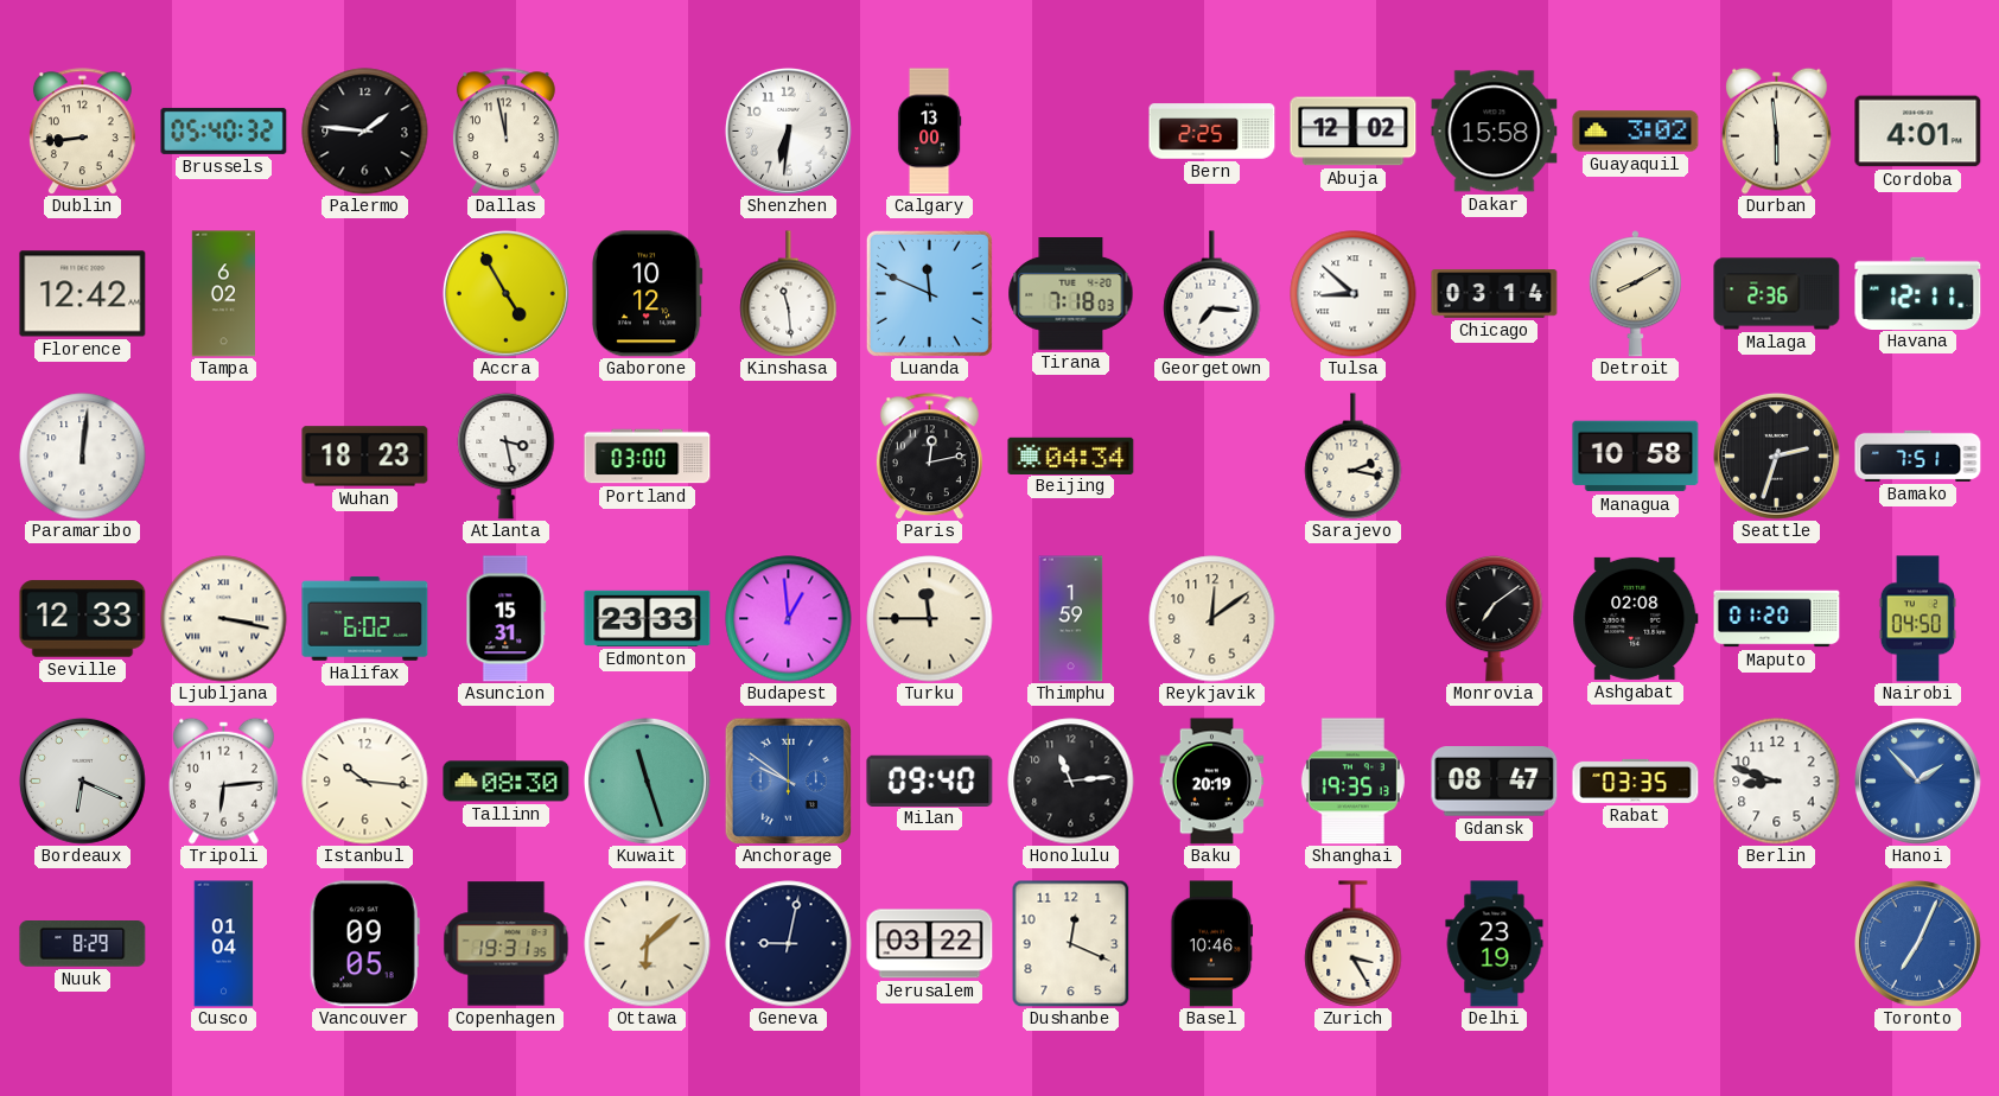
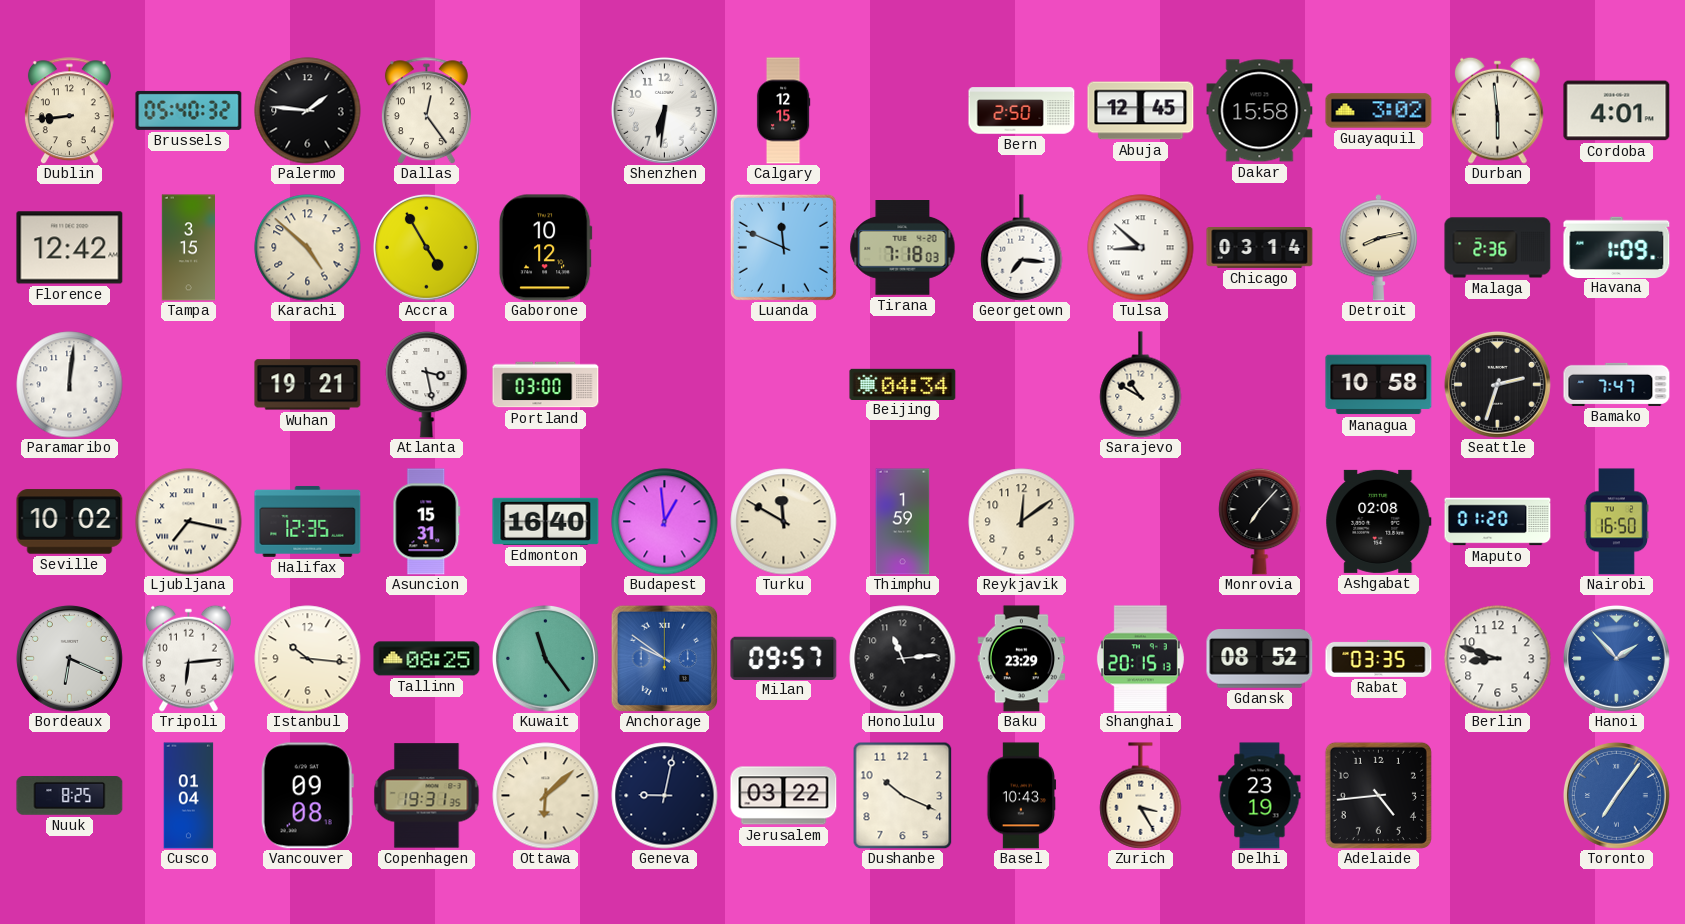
Dallas: 11:58 -> 12:24 (426, 111)
Calgary: 13:00 -> 12:15 (783, 111)
Bern: 2:25 -> 2:50 (1022, 111)
Abuja: 12:02 -> 12:45 (1141, 111)
Tampa: 6:02 -> 3:15 (188, 248)
Karachi: none -> 4:52 (308, 248)
Kinshasa: 11:29 -> none (789, 294)
Detroit: 8:10 -> 8:13 (1378, 248)
Havana: 12:11 -> 1:09 (1617, 247)
Wuhan: 18:23 -> 19:21 (308, 385)
Paris: 12:13 -> none (929, 457)
Sarajevo: 2:17 -> 10:50 (1141, 385)
Bamako: 7:51 -> 7:47 (1617, 384)
Seville: 12:33 -> 10:02 (70, 522)
Ljubljana: 3:17 -> 7:17 (189, 522)
Halifax: 6:02 -> 12:35 (308, 521)
Edmonton: 23:33 -> 16:40 (546, 521)
Turku: 11:45 -> 11:50 (784, 522)
Monrovia: 7:09 -> 7:07 (1260, 521)
Nairobi: 04:50 -> 16:50 (1617, 522)
Tallinn: 08:30 -> 08:25 (427, 659)
Kuwait: 11:27 -> 11:24 (545, 658)
Milan: 09:40 -> 09:57 (784, 658)
Baku: 20:19 -> 23:29 (1022, 659)
Shanghai: 19:35 -> 20:15 (1140, 659)
Gdansk: 08:47 -> 08:52 (1260, 659)
Nuuk: 8:29 -> 8:25 (70, 796)
Vancouver: 09:05 -> 09:08 (307, 796)
Dushanbe: 12:19 -> 10:19 (903, 795)
Basel: 10:46 -> 10:43 (1022, 796)
Adelaide: none -> 4:44 (1378, 795)
Toronto: 7:04 -> 7:06 (1616, 795)
